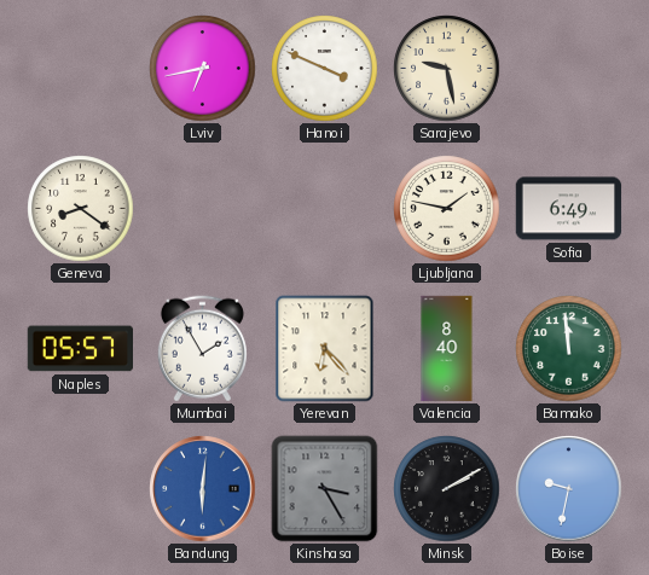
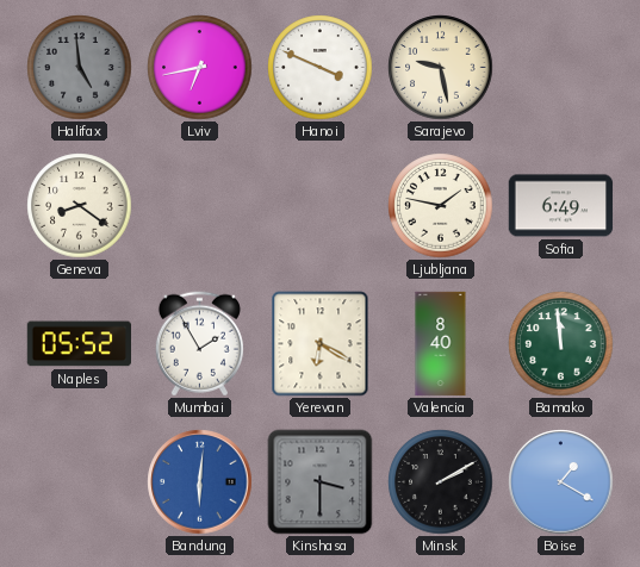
Halifax: none -> 4:59 (80, 68)
Naples: 05:57 -> 05:52 (79, 344)
Yerevan: 6:23 -> 6:20 (321, 344)
Kinshasa: 3:25 -> 3:30 (321, 482)
Boise: 9:32 -> 1:20 (561, 482)
